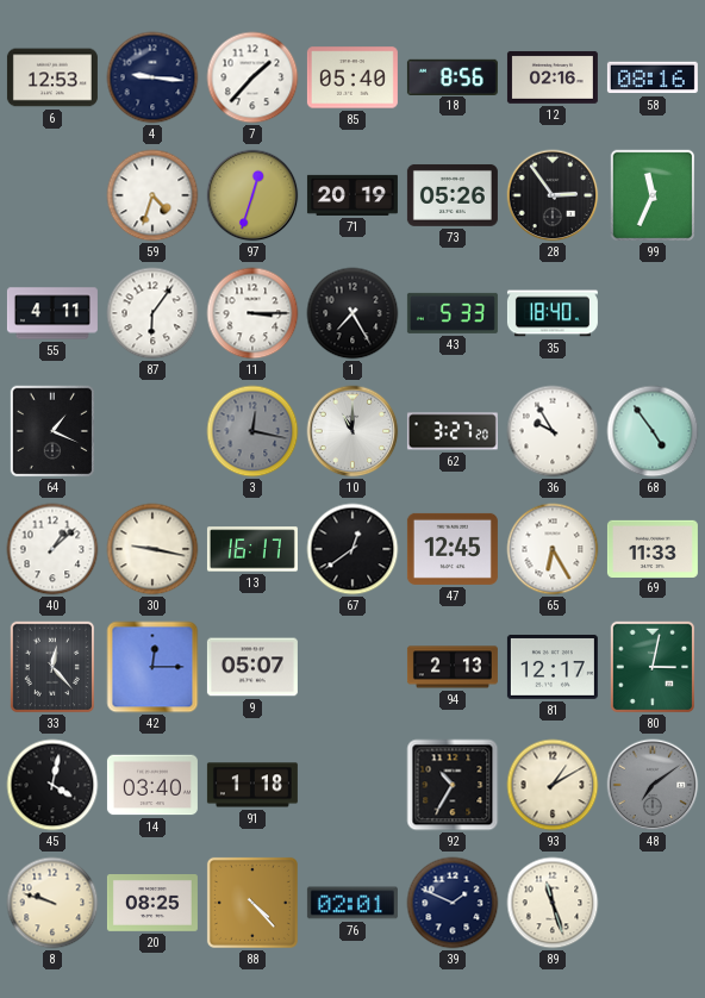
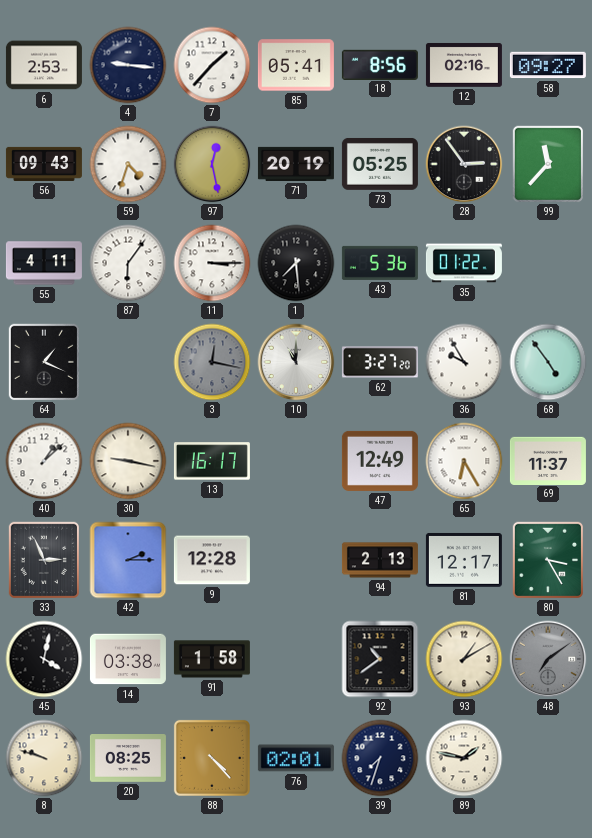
6: 12:53 -> 2:53 (44, 65)
85: 05:40 -> 05:41 (296, 65)
58: 08:16 -> 09:27 (548, 65)
56: none -> 09:43 (44, 164)
97: 12:33 -> 12:28 (212, 164)
73: 05:26 -> 05:25 (380, 164)
99: 11:34 -> 11:37 (548, 164)
1: 7:25 -> 7:29 (296, 263)
43: 5:33 -> 5:36 (380, 263)
35: 18:40 -> 01:22 (464, 263)
67: 12:39 -> none (352, 549)
47: 12:45 -> 12:49 (380, 461)
69: 11:33 -> 11:37 (548, 460)
33: 12:23 -> 2:56 (44, 560)
42: 12:15 -> 2:15 (128, 560)
9: 05:07 -> 12:28 (212, 560)
80: 3:02 -> 3:25 (548, 560)
14: 03:40 -> 03:38 (128, 659)
91: 1:18 -> 1:58 (212, 659)
92: 10:35 -> 10:39 (380, 659)
39: 1:49 -> 7:33 (380, 758)
89: 11:27 -> 1:47 (464, 758)
